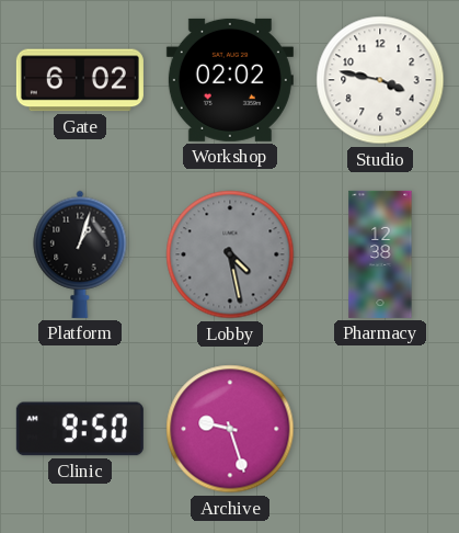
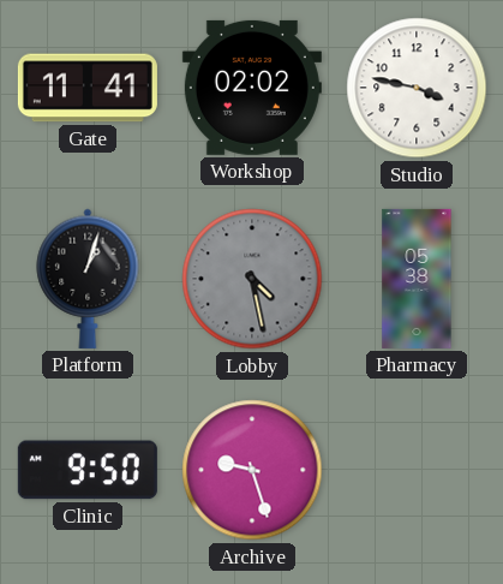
Gate: 6:02 -> 11:41 (88, 88)
Pharmacy: 12:38 -> 05:38 (417, 279)
